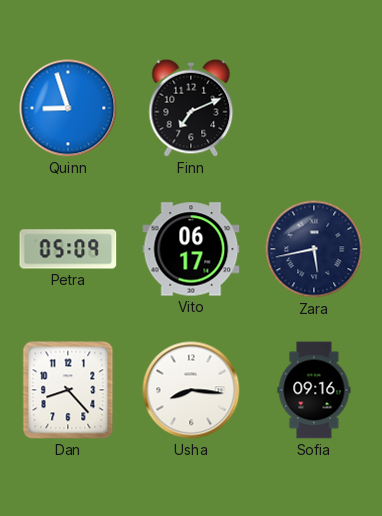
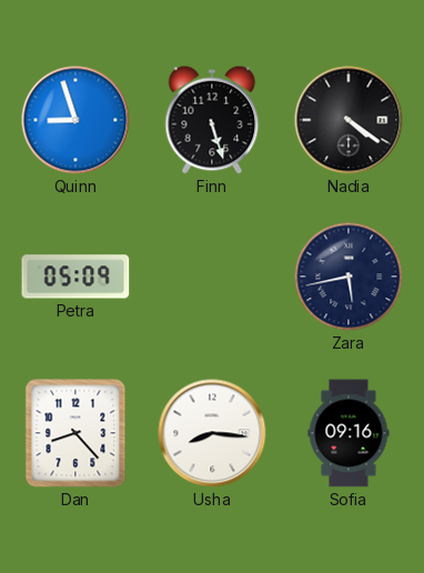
Finn: 7:11 -> 5:27 (212, 120)
Nadia: none -> 4:21 (349, 120)
Vito: 06:17 -> none (191, 249)
